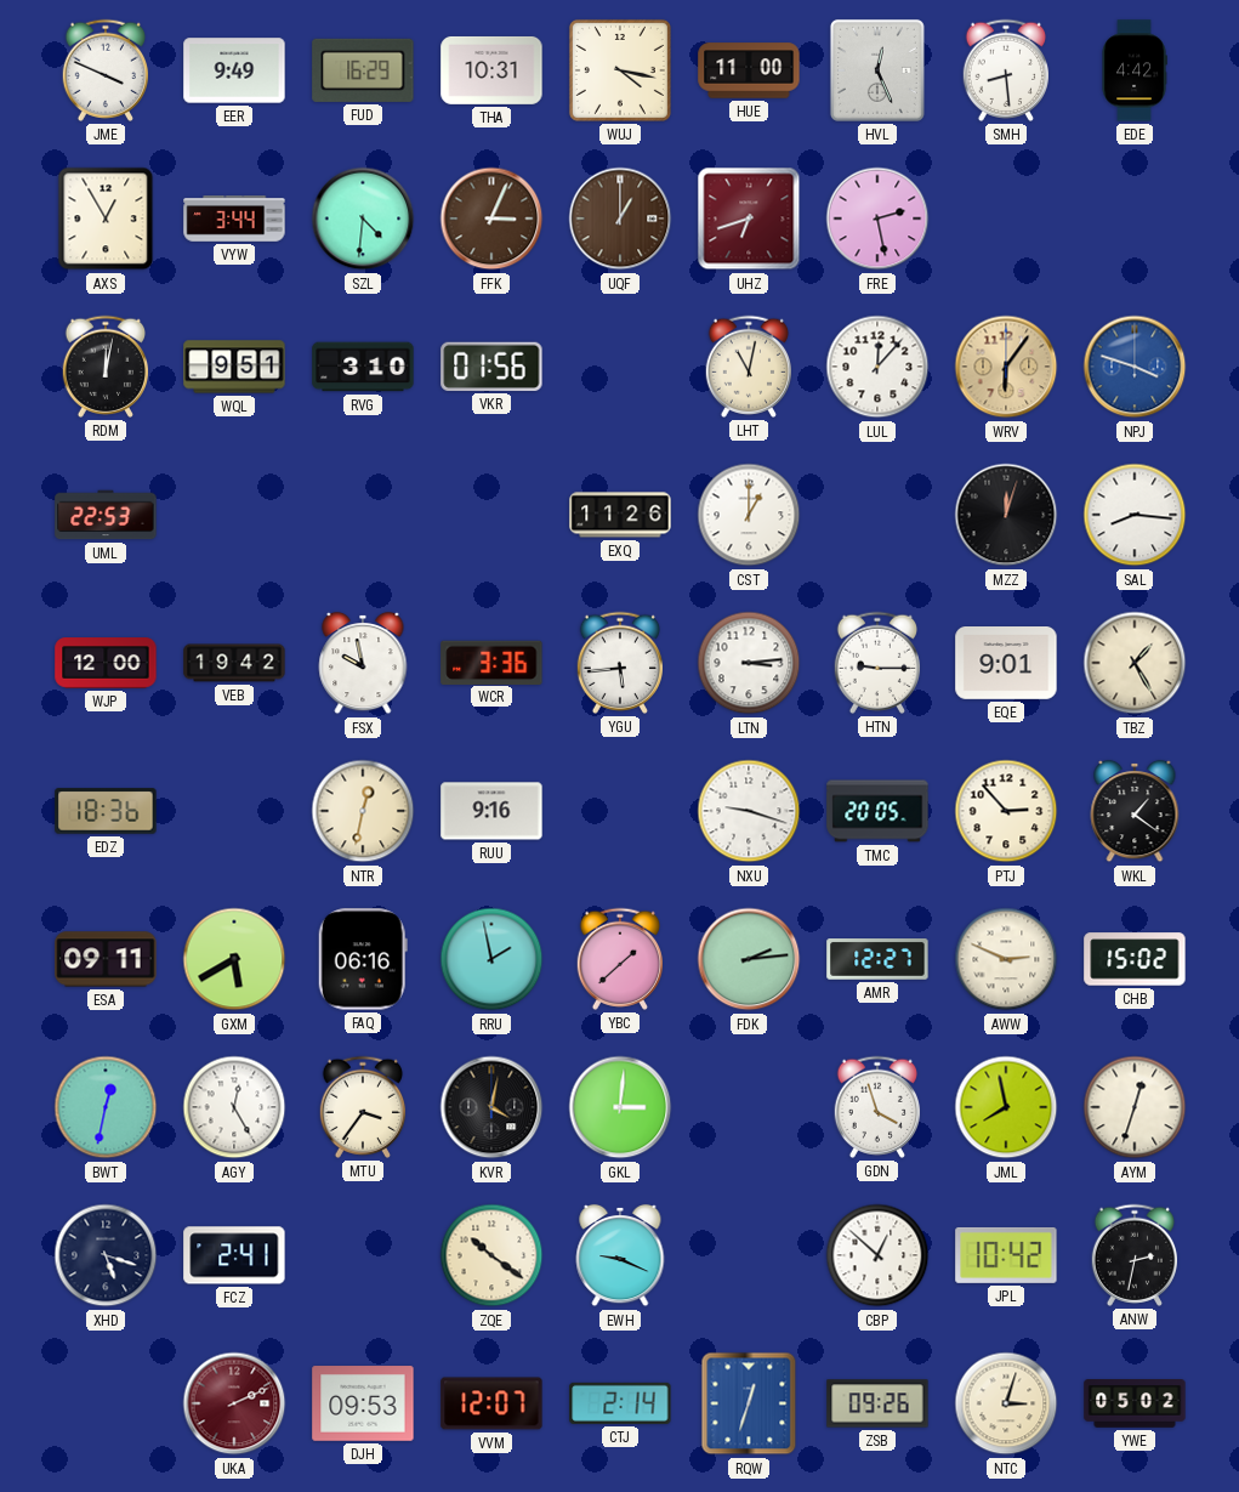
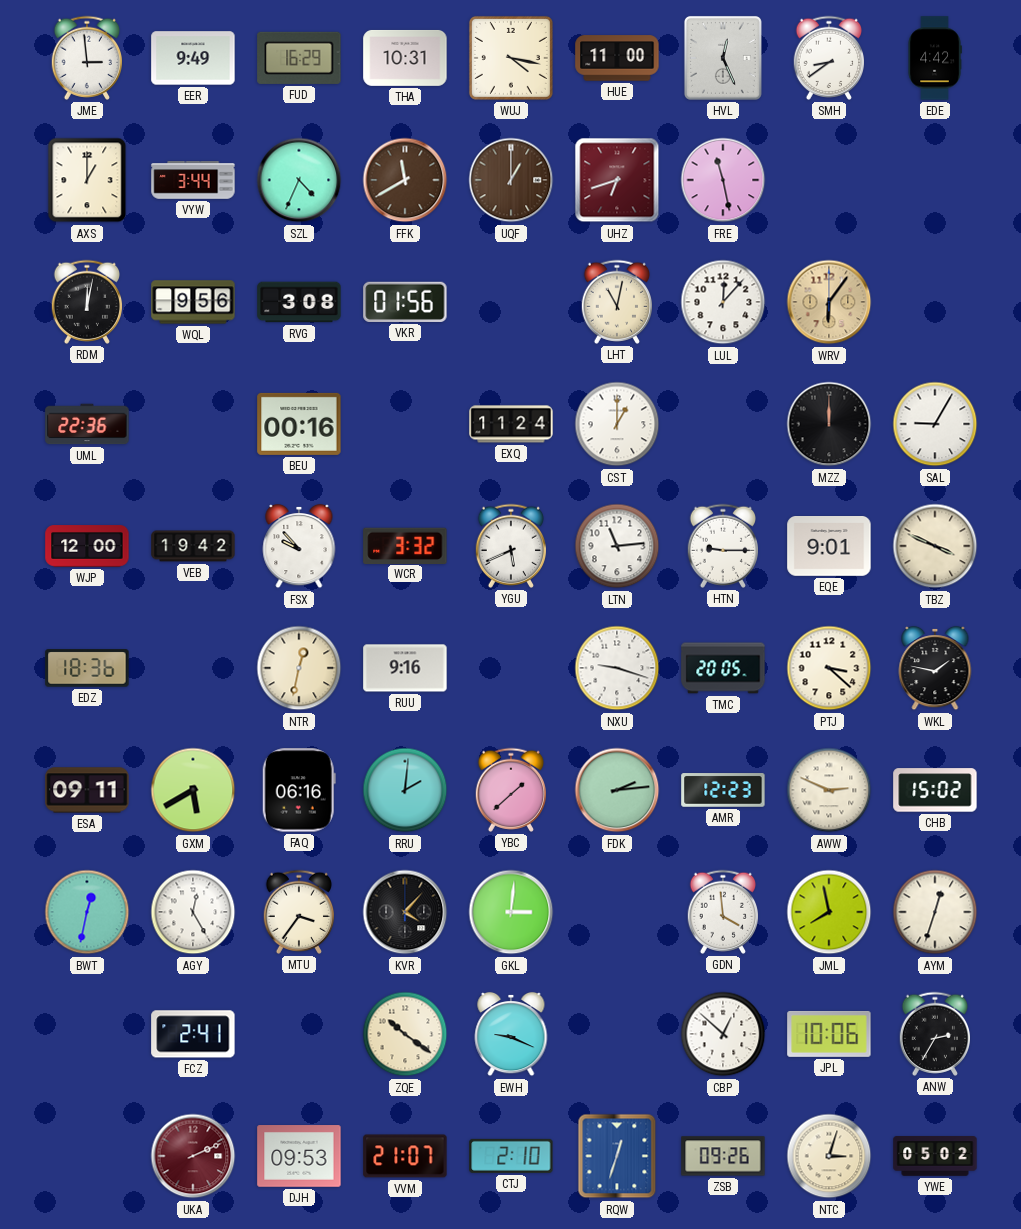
JME: 3:49 -> 2:59 (86, 58)
SMH: 8:29 -> 8:39 (828, 58)
AXS: 12:55 -> 1:00 (87, 180)
SZL: 4:31 -> 4:34 (299, 180)
FFK: 3:04 -> 11:40 (405, 180)
FRE: 2:28 -> 11:28 (723, 180)
WQL: 9:51 -> 9:56 (193, 302)
RVG: 3:10 -> 3:08 (299, 302)
NPJ: 3:48 -> none (1135, 367)
UML: 22:53 -> 22:36 (87, 424)
BEU: none -> 00:16 (299, 424)
EXQ: 11:26 -> 11:24 (511, 424)
MZZ: 12:03 -> 12:00 (829, 424)
SAL: 8:16 -> 9:05 (935, 424)
FSX: 9:58 -> 9:53 (299, 546)
WCR: 3:36 -> 3:32 (405, 545)
YGU: 5:44 -> 5:41 (510, 546)
LTN: 3:14 -> 11:14 (617, 546)
TBZ: 1:25 -> 3:49 (935, 546)
PTJ: 2:53 -> 3:22 (829, 668)
WKL: 1:21 -> 1:47 (935, 668)
RRU: 1:58 -> 2:01 (405, 790)
AMR: 12:27 -> 12:23 (723, 790)
KVR: 4:02 -> 4:07 (405, 912)
GDN: 3:57 -> 3:59 (722, 912)
XHD: 5:18 -> none (106, 1255)
JPL: 10:42 -> 10:06 (829, 1034)
ANW: 2:32 -> 2:35 (934, 1034)
VVM: 12:07 -> 21:07 (405, 1156)
CTJ: 2:14 -> 2:10 (511, 1156)
